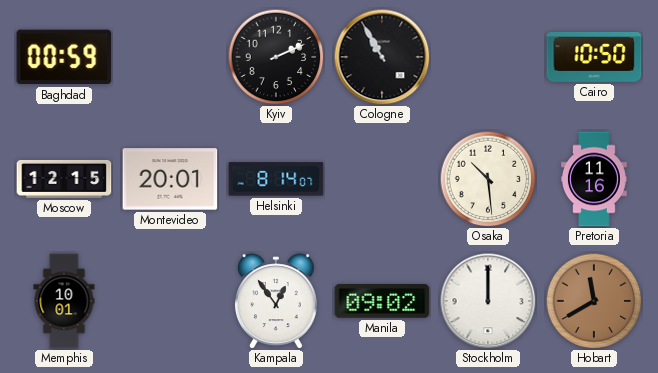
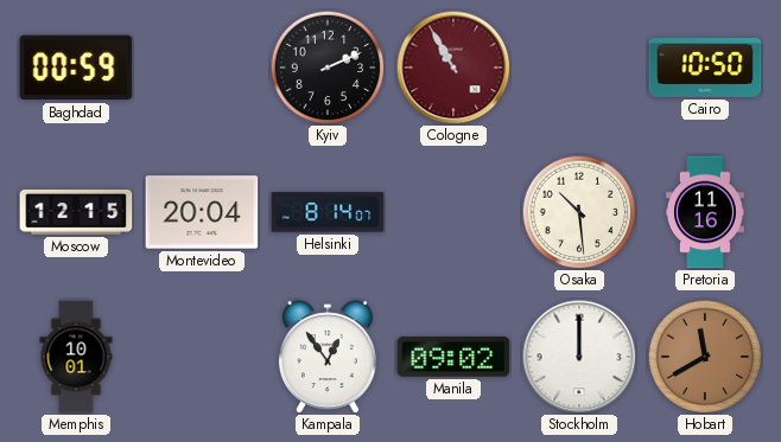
Cologne dial: black -> burgundy (453, 68)
Montevideo: 20:01 -> 20:04 (202, 212)
